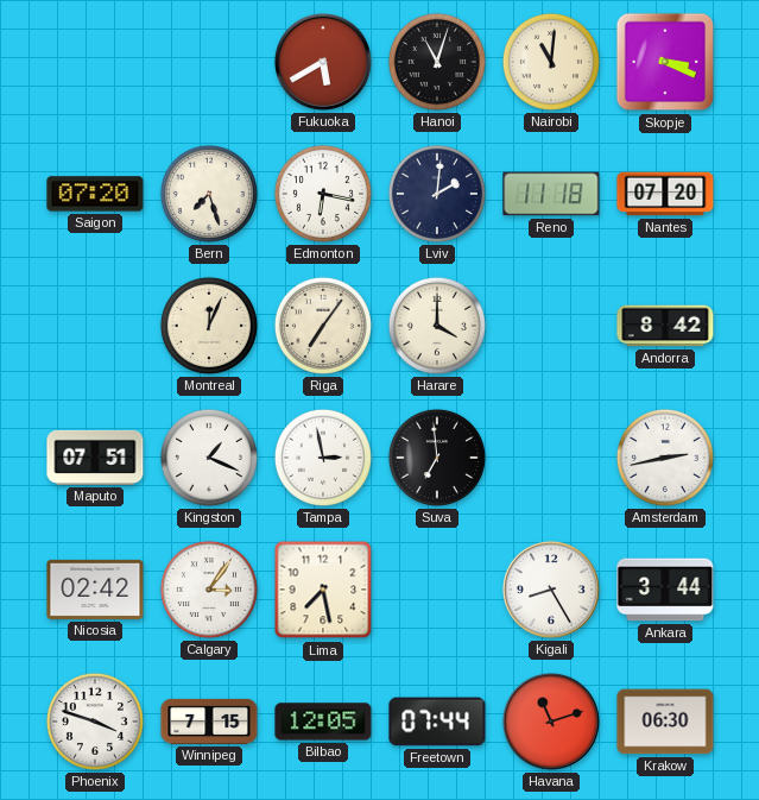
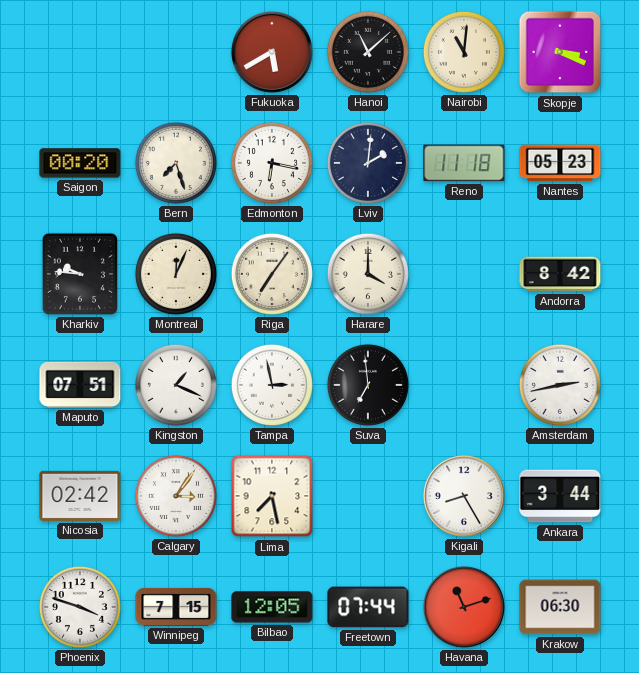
Hanoi: 11:03 -> 11:08 (368, 52)
Saigon: 07:20 -> 00:20 (80, 163)
Nantes: 07:20 -> 05:23 (560, 163)
Kharkiv: none -> 9:46 (80, 274)
